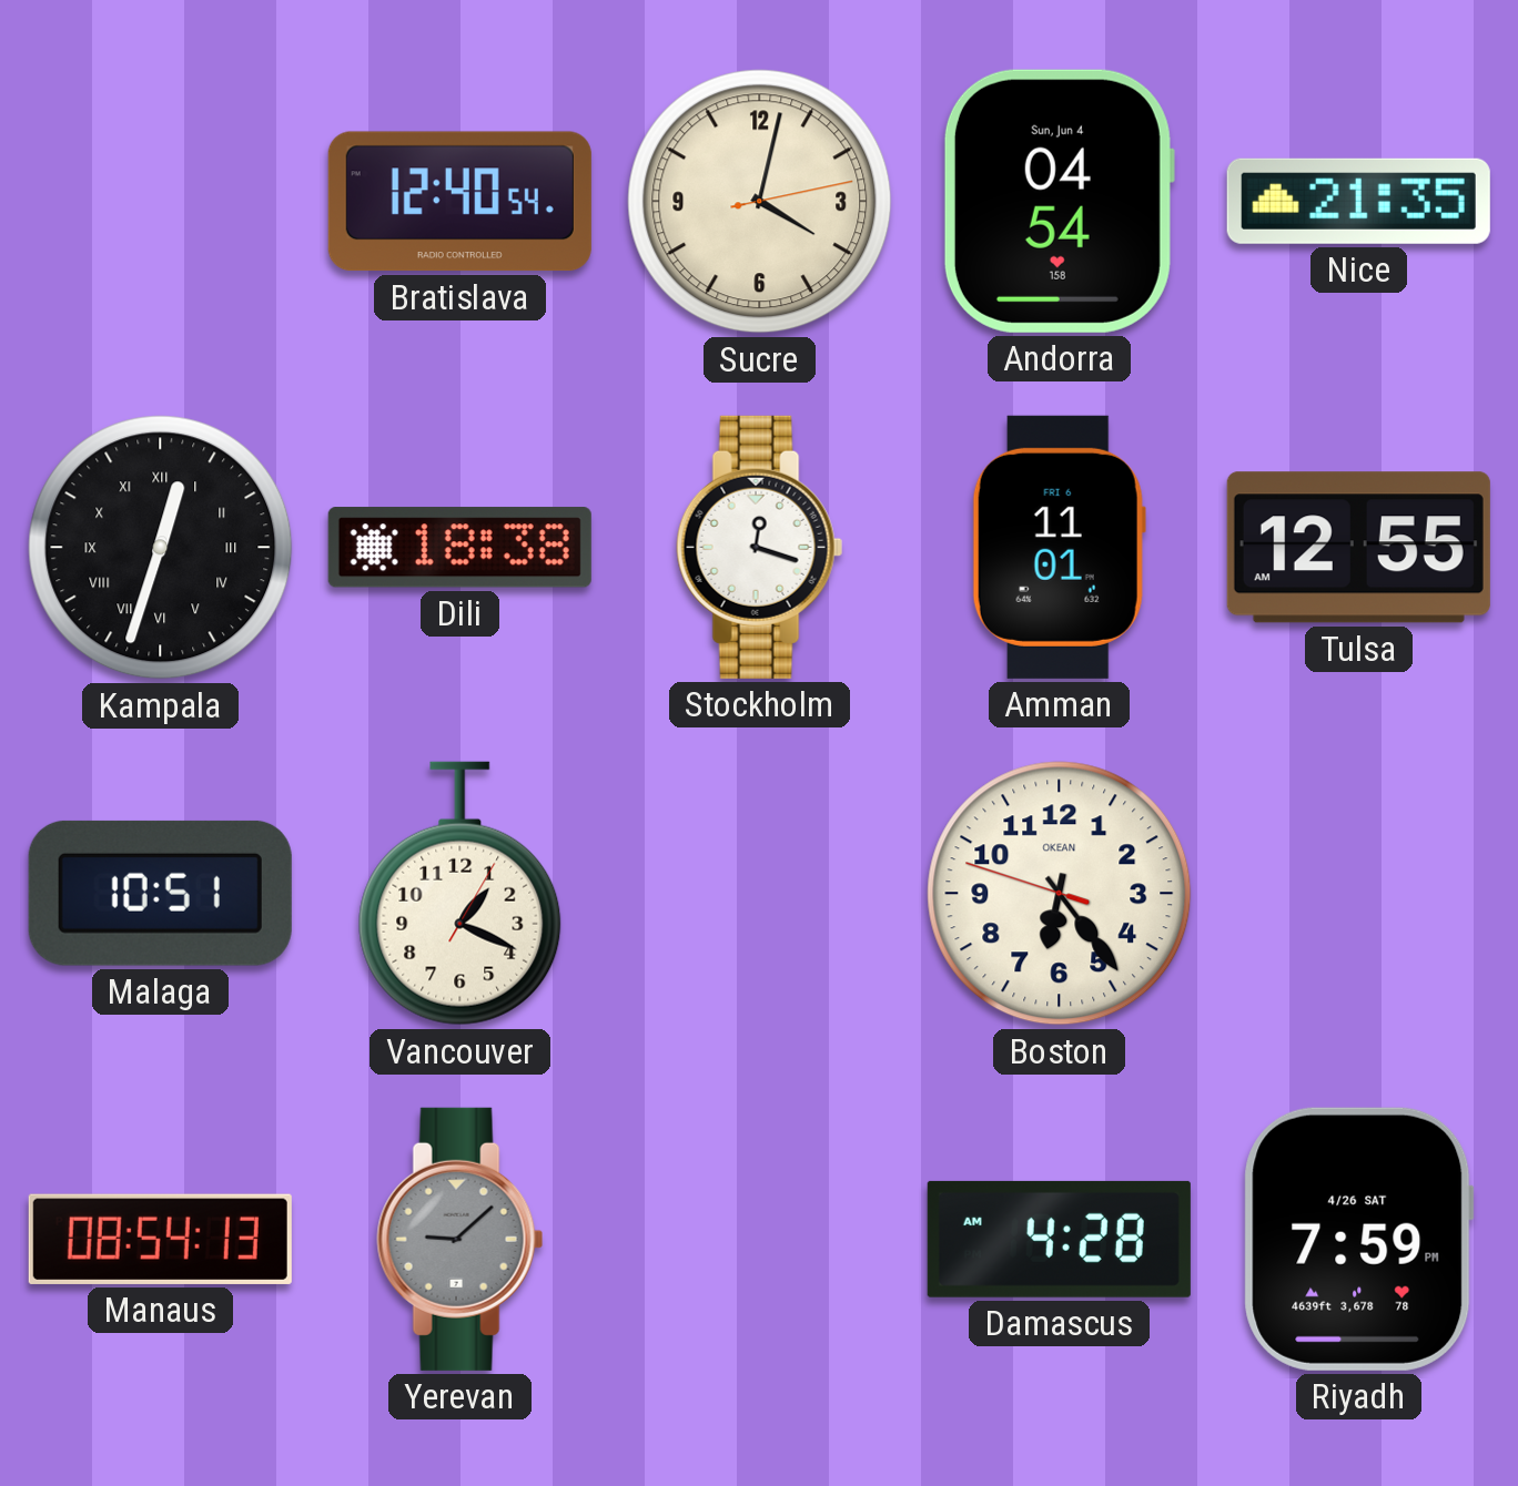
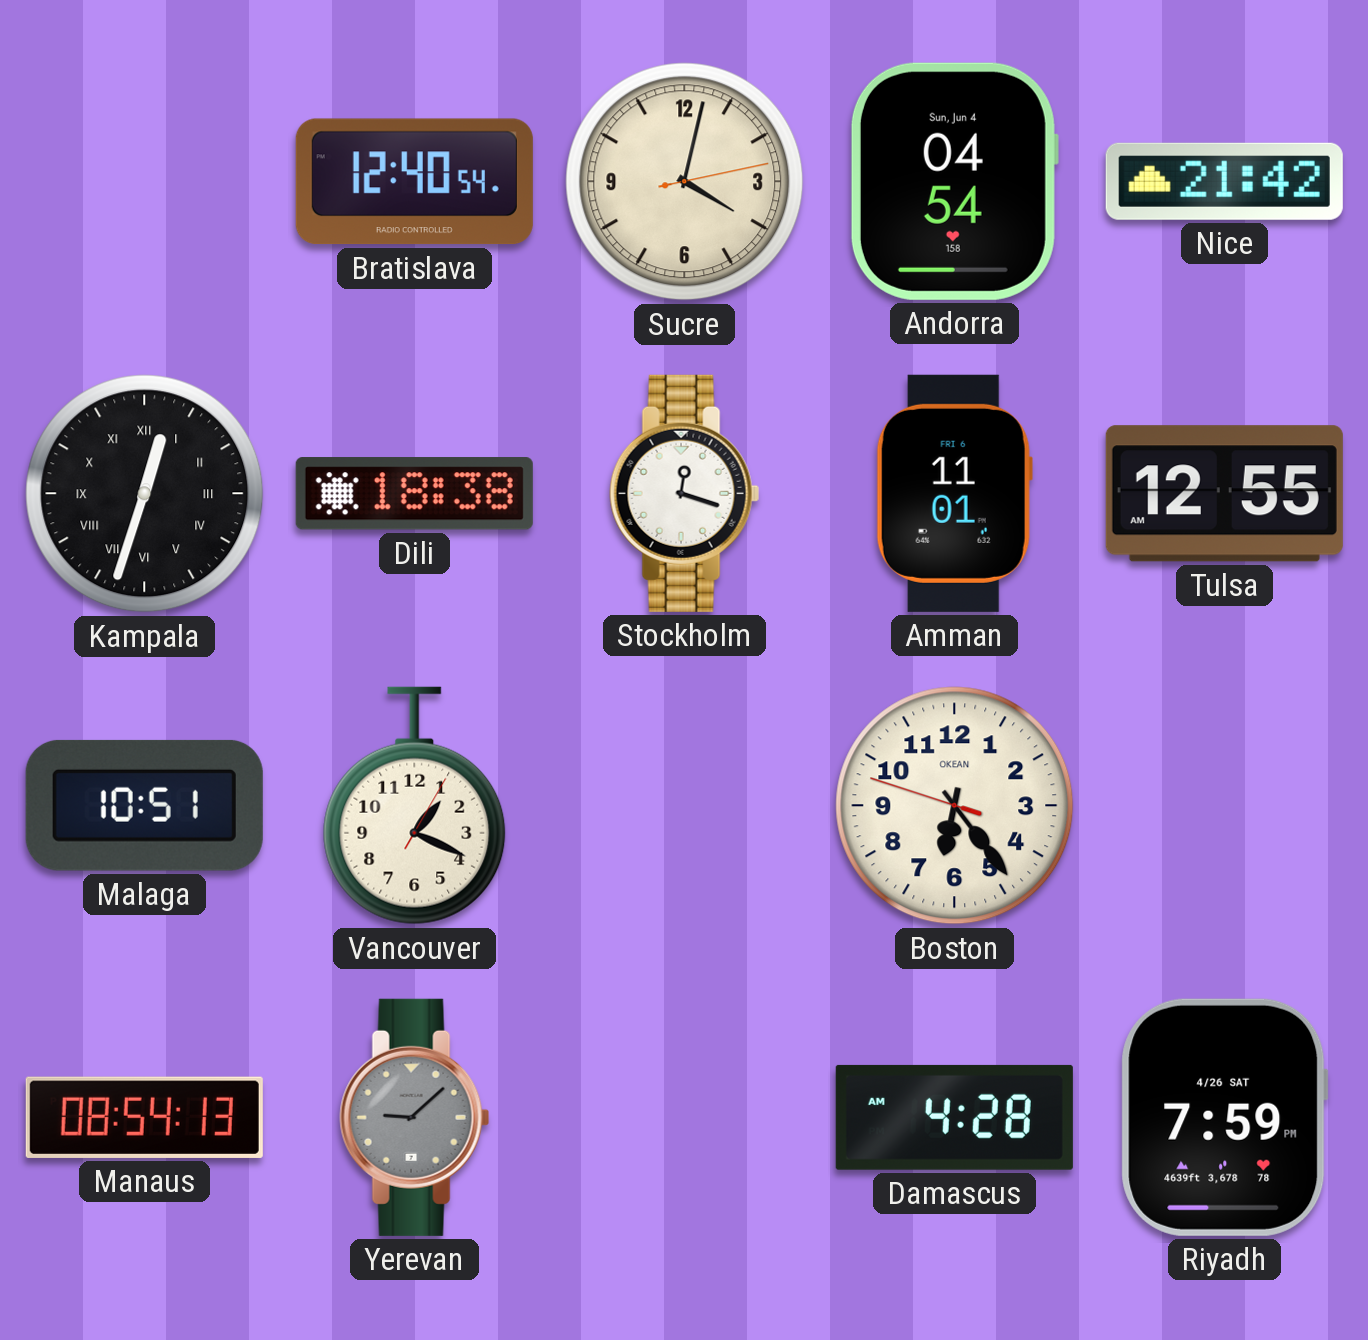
Nice: 21:35 -> 21:42 (1224, 181)
